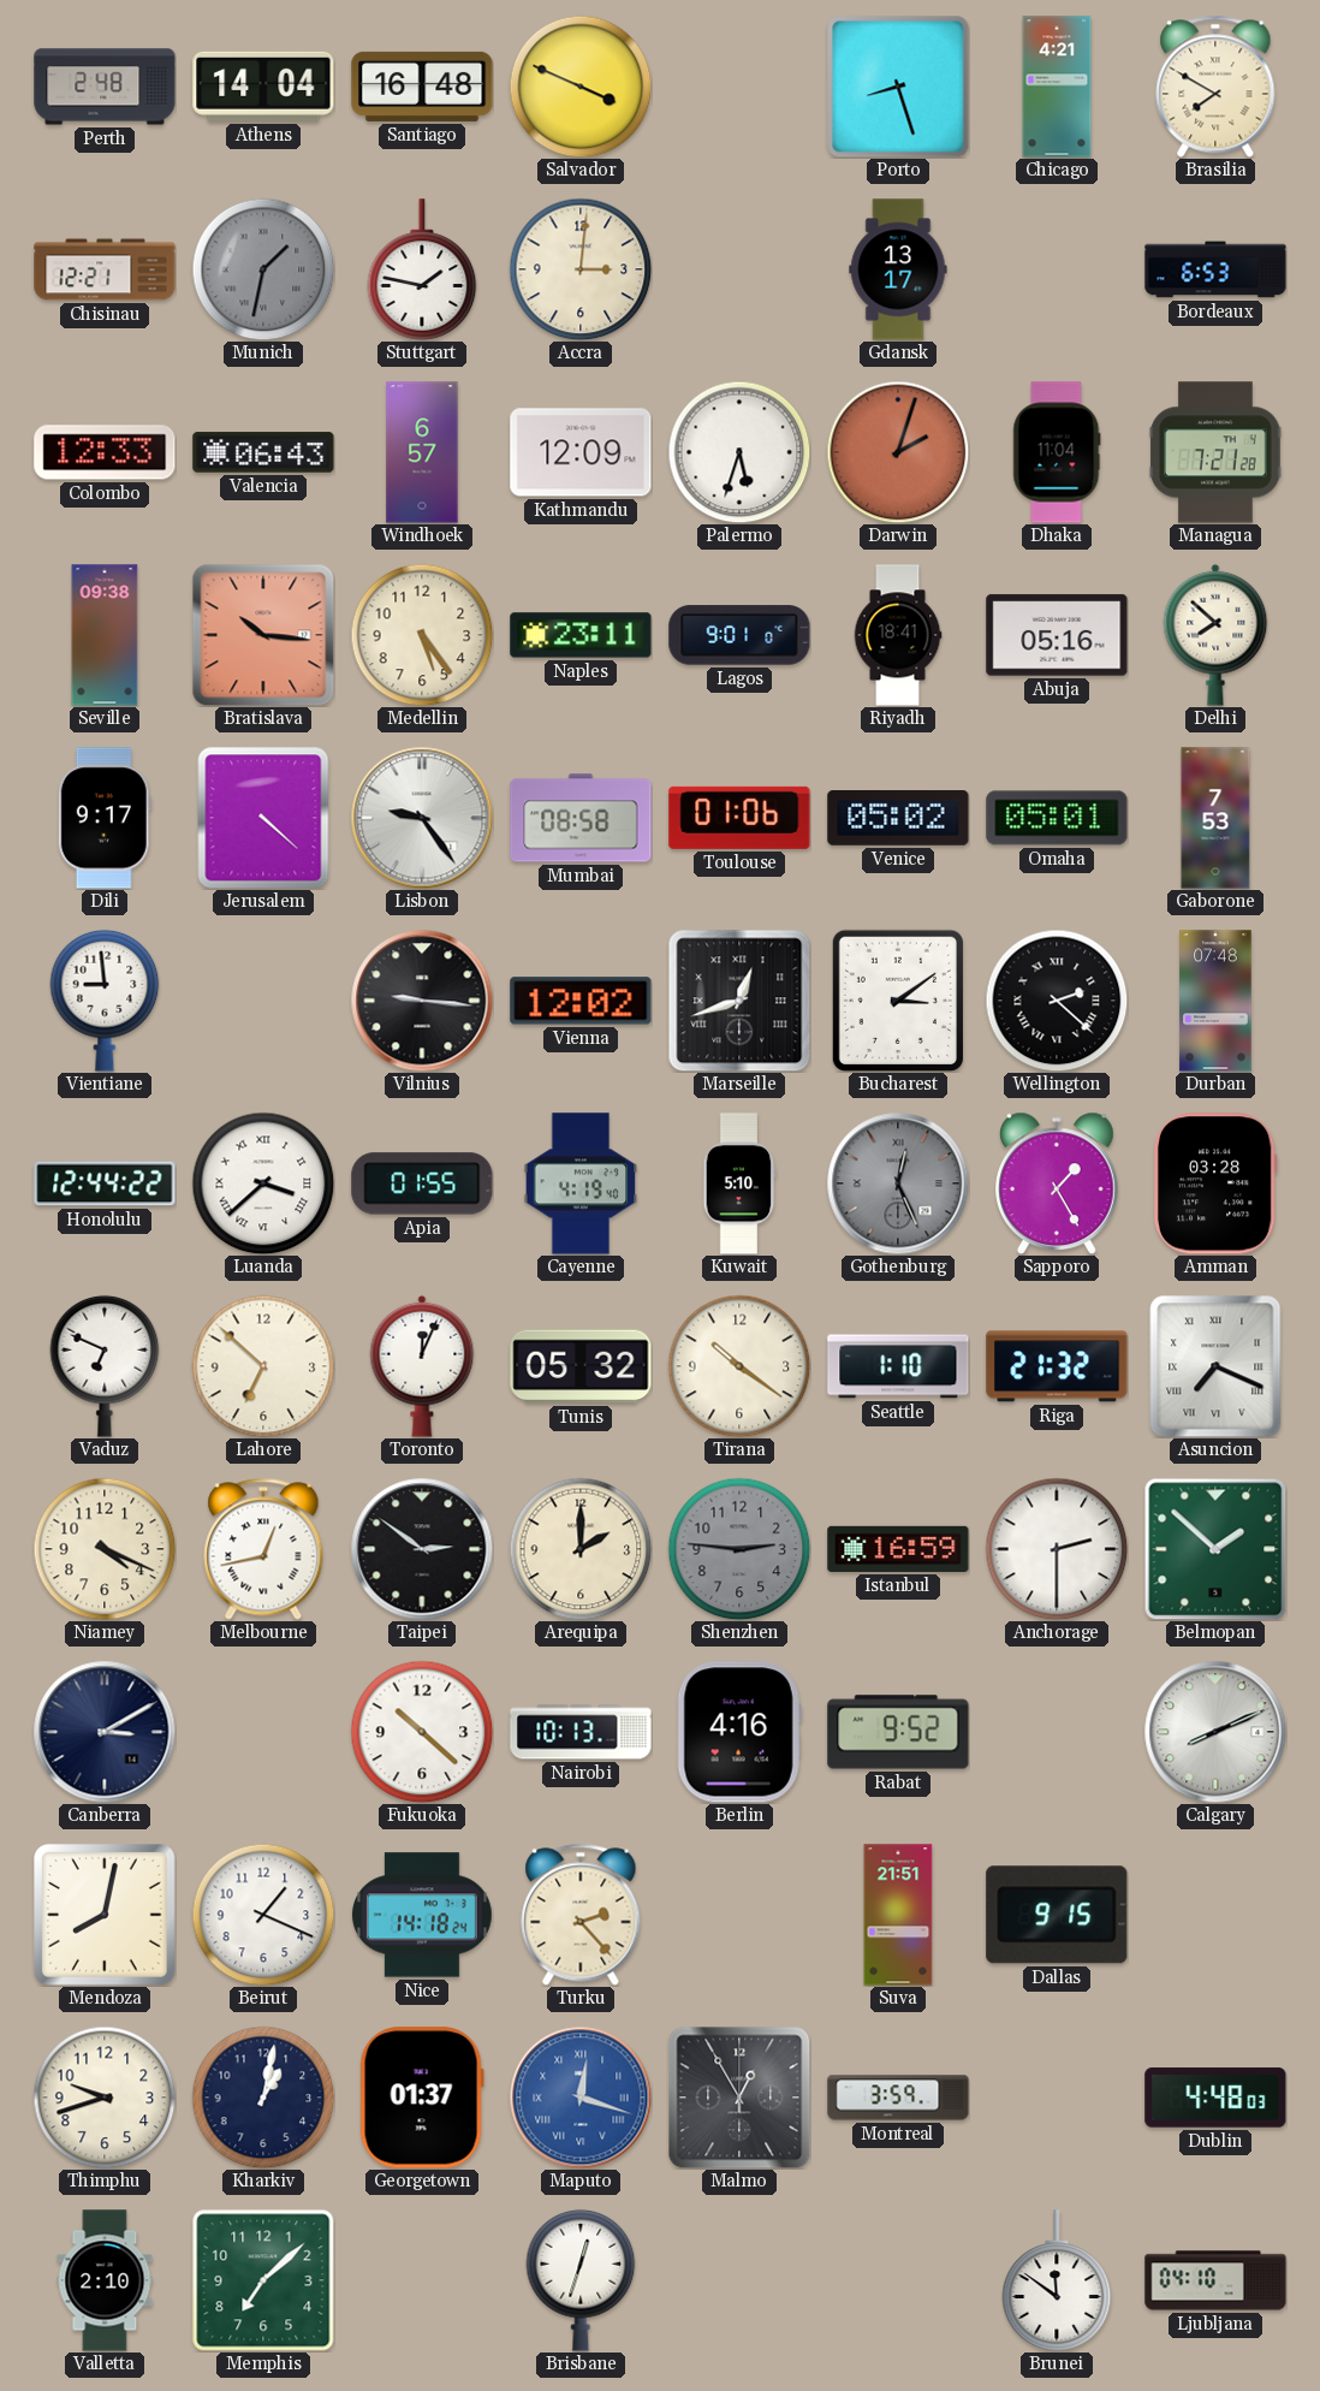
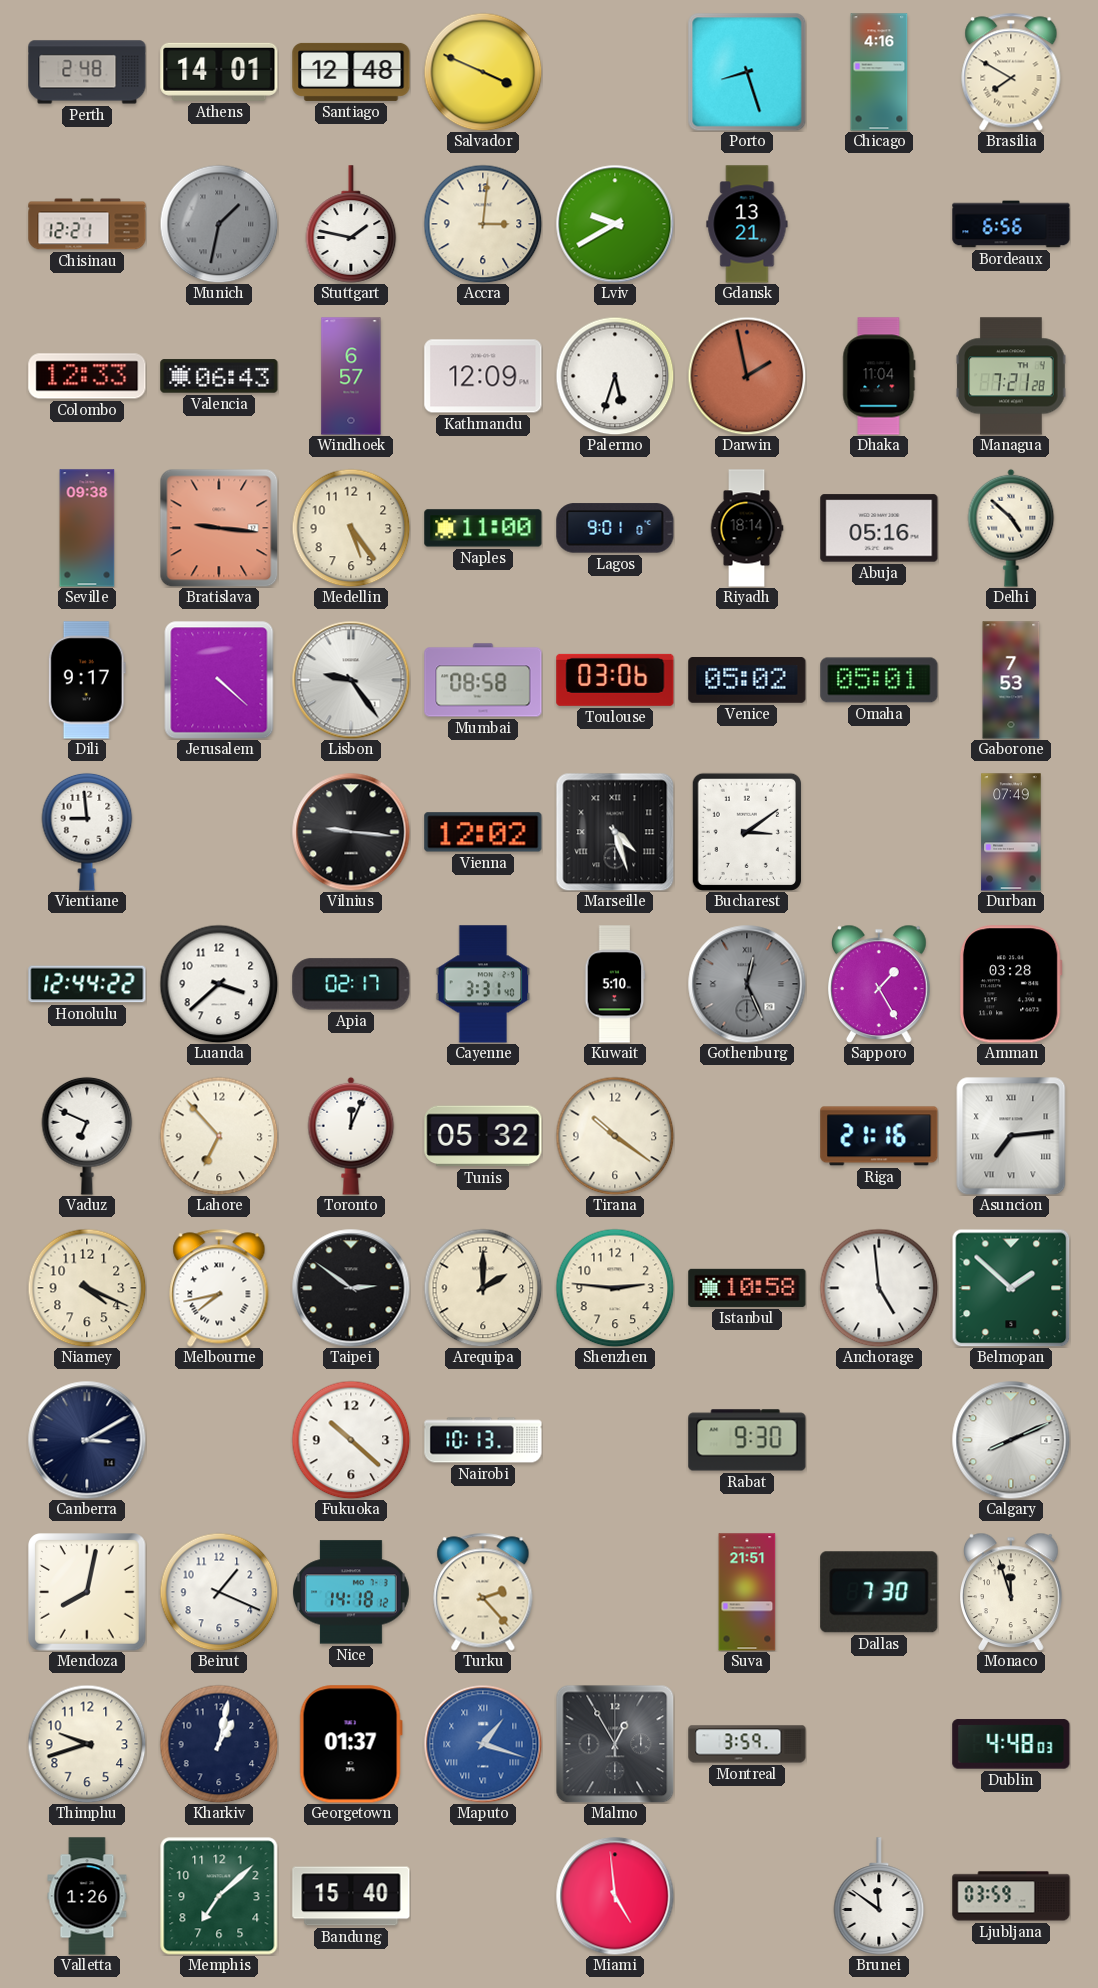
Athens: 14:04 -> 14:01 (219, 72)
Santiago: 16:48 -> 12:48 (351, 72)
Chicago: 4:21 -> 4:16 (879, 72)
Lviv: none -> 9:40 (615, 224)
Gdansk: 13:17 -> 13:21 (747, 224)
Bordeaux: 6:53 -> 6:56 (1011, 224)
Darwin: 2:03 -> 1:58 (747, 376)
Bratislava: 10:16 -> 9:16 (219, 528)
Naples: 23:11 -> 11:00 (483, 528)
Riyadh: 18:41 -> 18:14 (747, 528)
Delhi: 7:52 -> 4:52 (1011, 528)
Toulouse: 01:06 -> 03:06 (615, 680)
Marseille: 12:42 -> 4:27 (615, 832)
Wellington: 2:22 -> none (1057, 1001)
Durban: 07:48 -> 07:49 (1011, 832)
Luanda numerals: Roman -> Arabic (219, 984)
Apia: 01:55 -> 02:17 (351, 984)
Cayenne: 4:19 -> 3:31 (483, 984)
Lahore: 6:52 -> 6:53 (219, 1136)
Seattle: 1:10 -> none (898, 1366)
Riga: 21:32 -> 21:16 (879, 1136)
Asuncion: 7:19 -> 7:14 (1011, 1136)
Melbourne: 12:43 -> 7:43 (219, 1288)
Shenzhen dial: grey -> cream (615, 1288)
Istanbul: 16:59 -> 10:58 (747, 1288)
Anchorage: 2:30 -> 4:59 (879, 1288)
Berlin: 4:16 -> none (739, 1732)
Rabat: 9:52 -> 9:30 (747, 1440)
Nice: 14:18:24 -> 14:18:12 (351, 1592)
Dallas: 9:15 -> 7:30 (879, 1592)
Monaco: none -> 11:57 (1012, 1591)
Maputo: 12:18 -> 1:18 (483, 1744)
Valletta: 2:10 -> 1:26 (87, 1896)
Bandung: none -> 15:40 (351, 1896)
Brisbane: 12:33 -> none (581, 2280)
Miami: none -> 4:59 (615, 1896)
Ljubljana: 04:10 -> 03:59 (1011, 1896)
